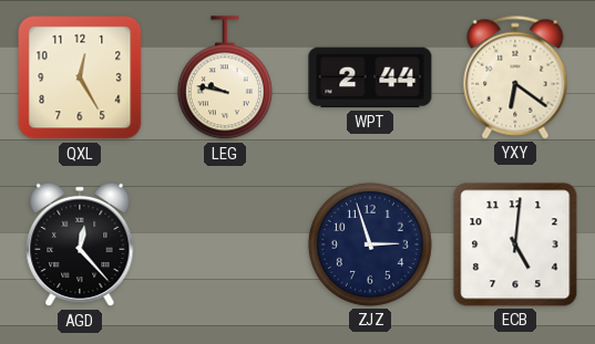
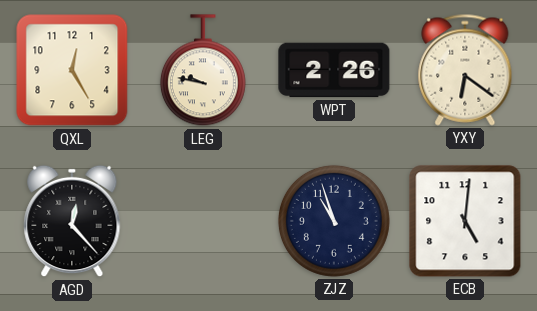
WPT: 2:44 -> 2:26 (334, 70)
ZJZ: 2:57 -> 10:57 (334, 221)
